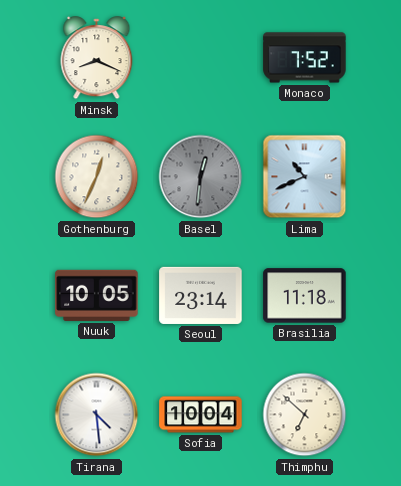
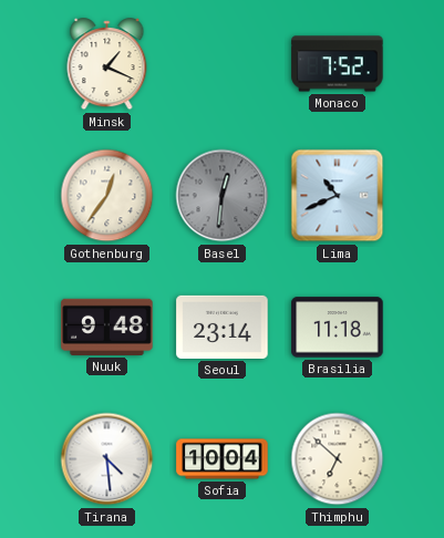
Minsk: 8:19 -> 1:19 (107, 64)
Gothenburg: 12:34 -> 12:36 (107, 196)
Nuuk: 10:05 -> 9:48 (107, 327)
